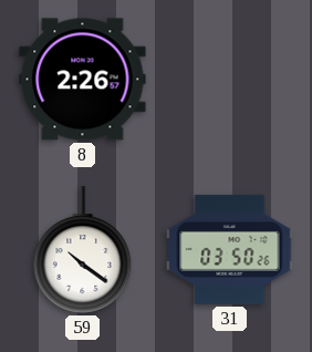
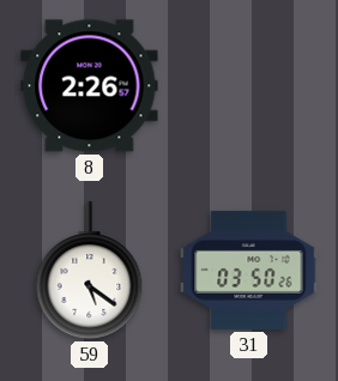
59: 10:21 -> 5:21 (90, 271)
